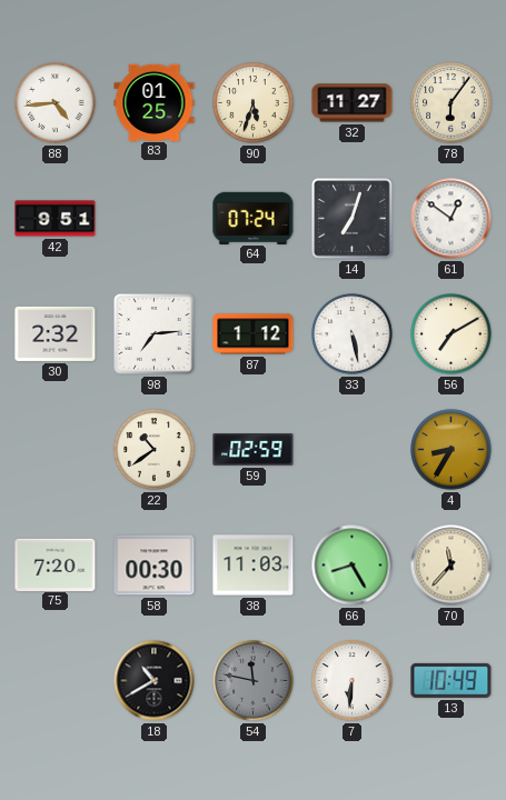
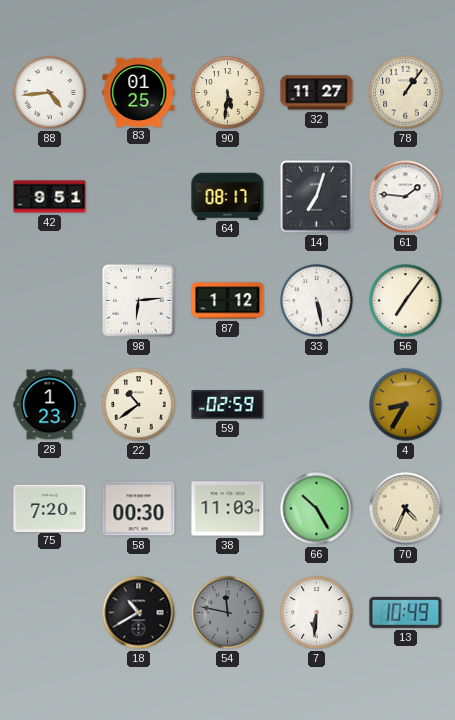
90: 5:33 -> 5:31 (228, 93)
78: 6:06 -> 1:06 (406, 93)
64: 07:24 -> 08:17 (228, 196)
61: 12:51 -> 1:46 (406, 197)
30: 2:32 -> none (56, 333)
98: 7:14 -> 6:14 (139, 301)
56: 7:10 -> 7:06 (406, 301)
28: none -> 1:23 (50, 405)
66: 8:25 -> 10:25 (317, 509)
70: 11:37 -> 4:34 (406, 509)
